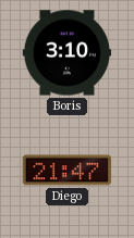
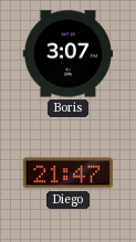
Boris: 3:10 -> 3:07 (69, 54)
